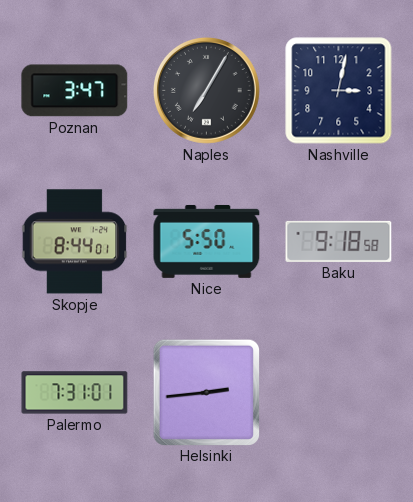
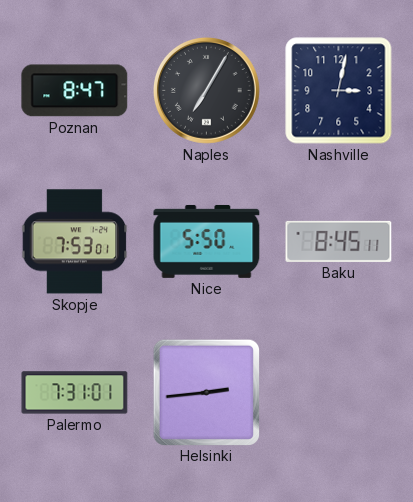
Poznan: 3:47 -> 8:47 (75, 91)
Skopje: 8:44 -> 7:53 (75, 242)
Baku: 9:18 -> 8:45 (339, 241)
